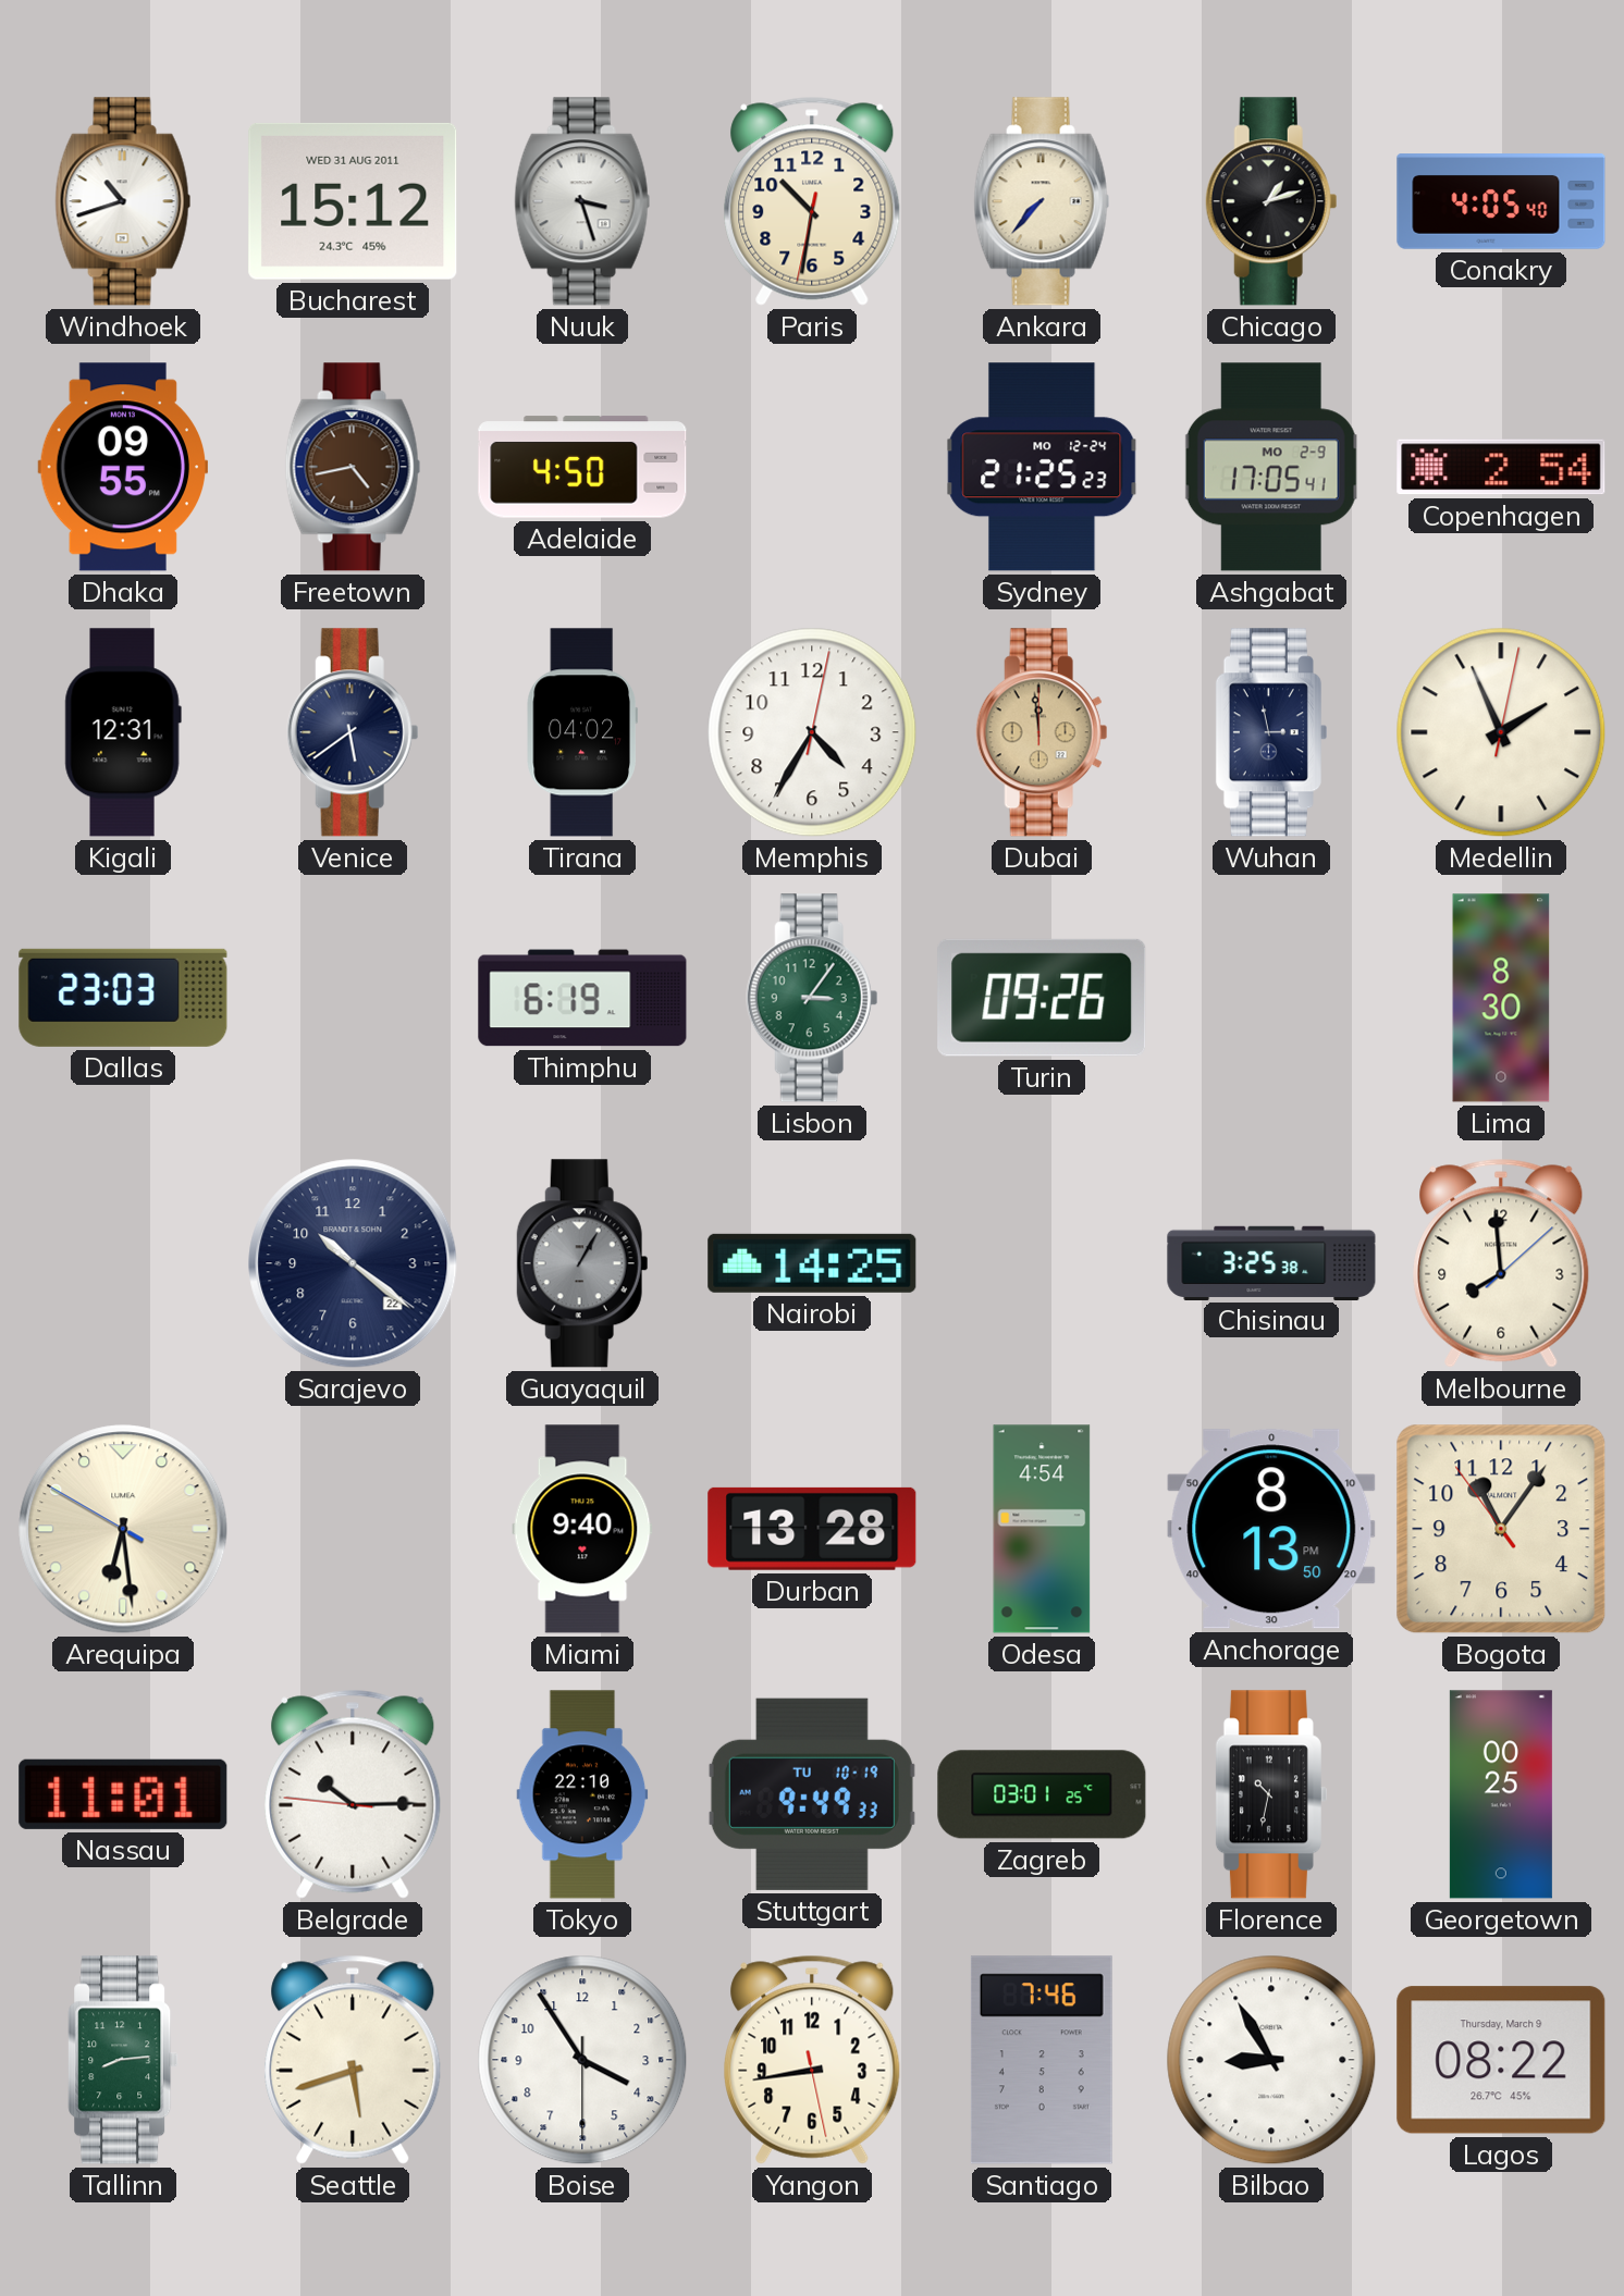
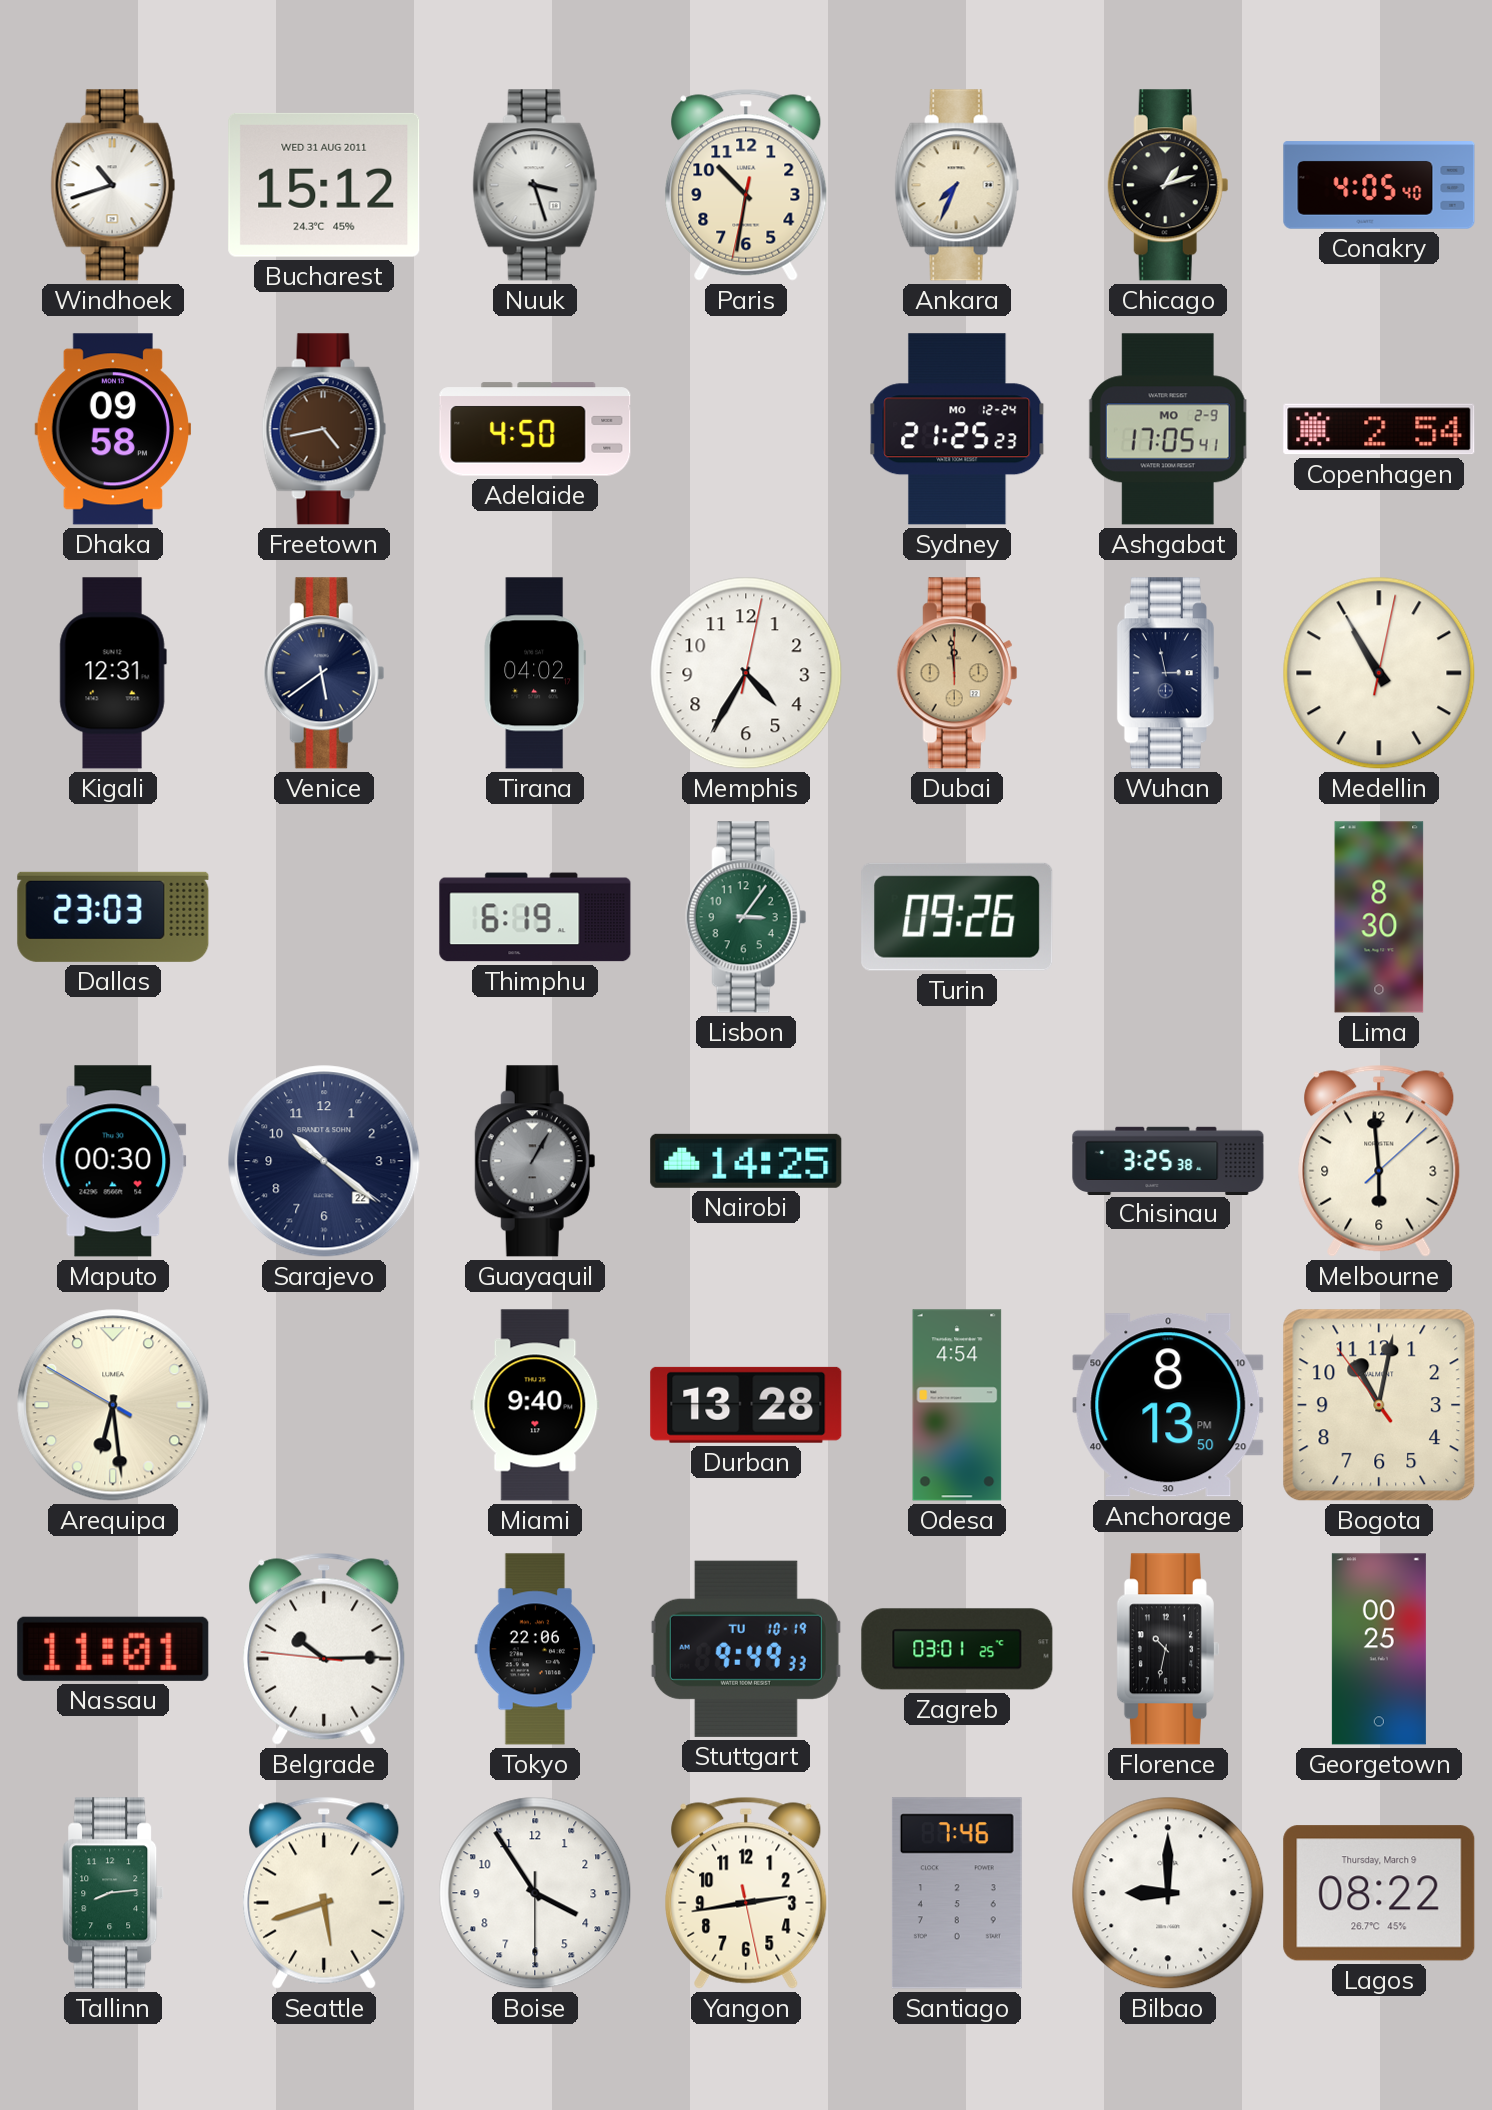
Ankara: 7:37 -> 7:34 (957, 185)
Dhaka: 09:55 -> 09:58 (112, 429)
Medellin: 1:56 -> 10:55 (1379, 673)
Maputo: none -> 00:30 (113, 1161)
Melbourne: 7:59 -> 5:59 (1379, 1161)
Bogota: 11:05 -> 11:01 (1379, 1405)
Tokyo: 22:10 -> 22:06 (535, 1649)
Yangon: 8:43 -> 2:43 (746, 1893)
Bilbao: 8:55 -> 9:00 (1168, 1893)
